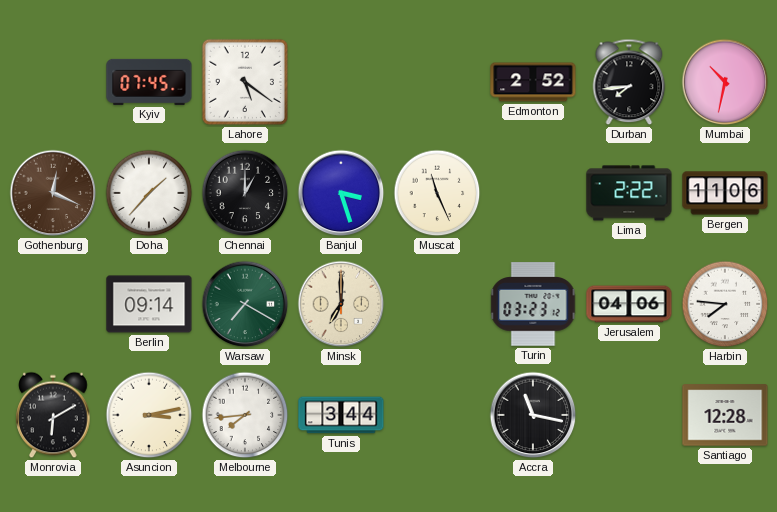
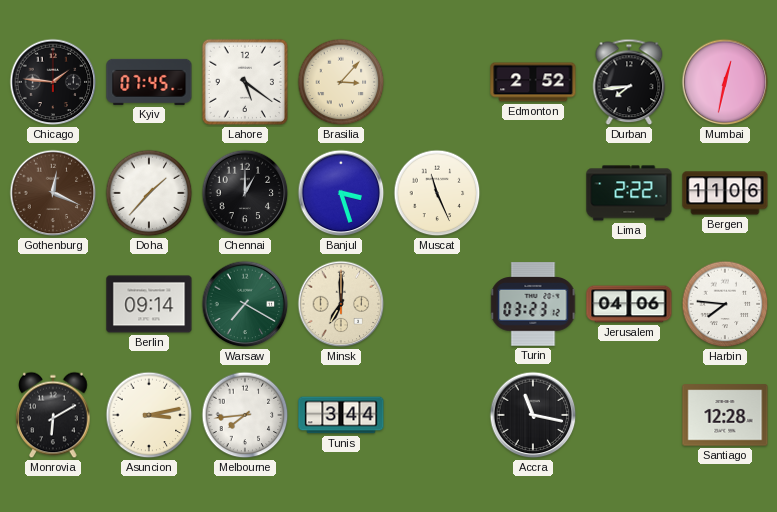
Chicago: none -> 1:46 (53, 82)
Brasilia: none -> 3:07 (341, 82)
Mumbai: 10:32 -> 12:32 (725, 82)
